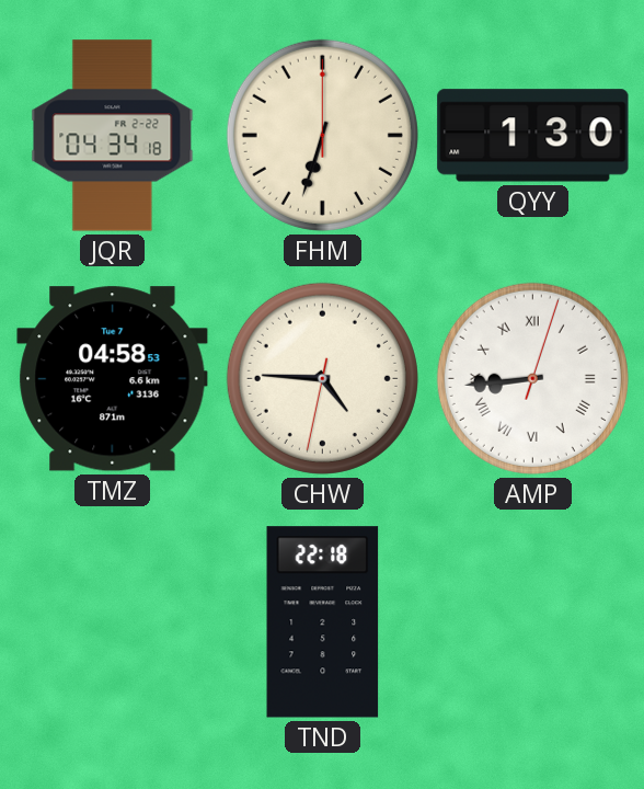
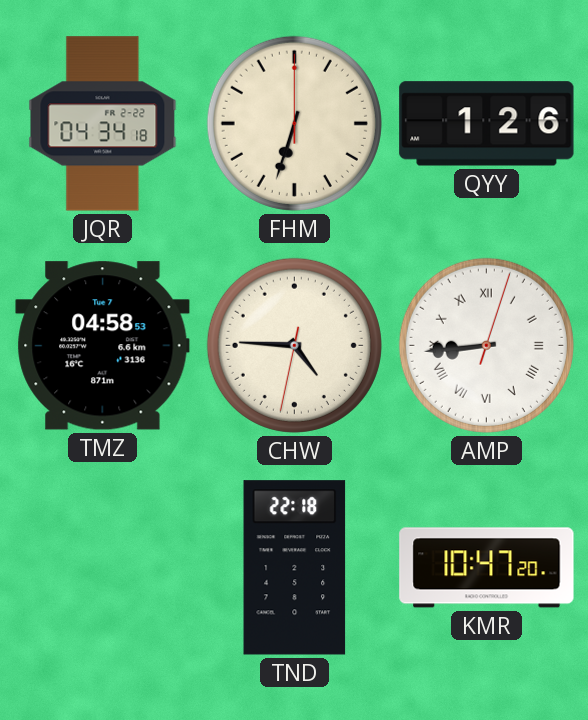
QYY: 1:30 -> 1:26 (487, 124)
KMR: none -> 10:47 (487, 568)
